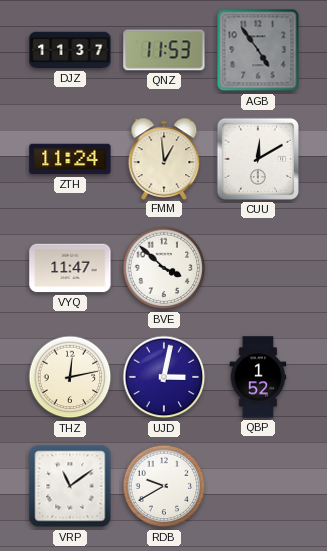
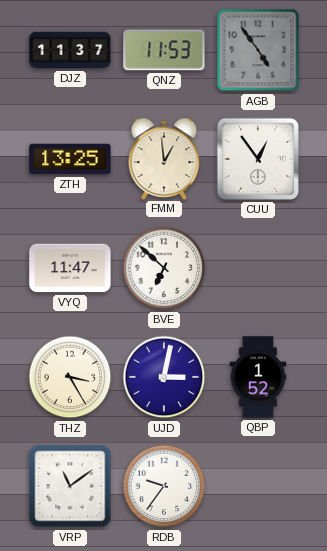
ZTH: 11:24 -> 13:25 (70, 159)
CUU: 12:10 -> 12:54 (258, 159)
BVE: 3:52 -> 6:52 (164, 268)
THZ: 12:13 -> 3:25 (70, 377)
RDB: 9:40 -> 9:36 (164, 486)
